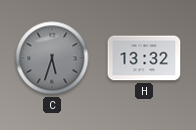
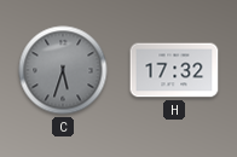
H: 13:32 -> 17:32 (174, 70)
